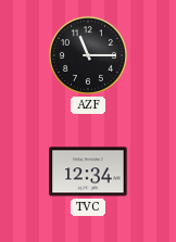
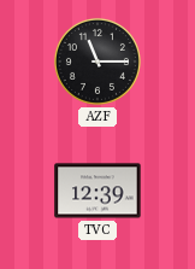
TVC: 12:34 -> 12:39 (97, 191)
